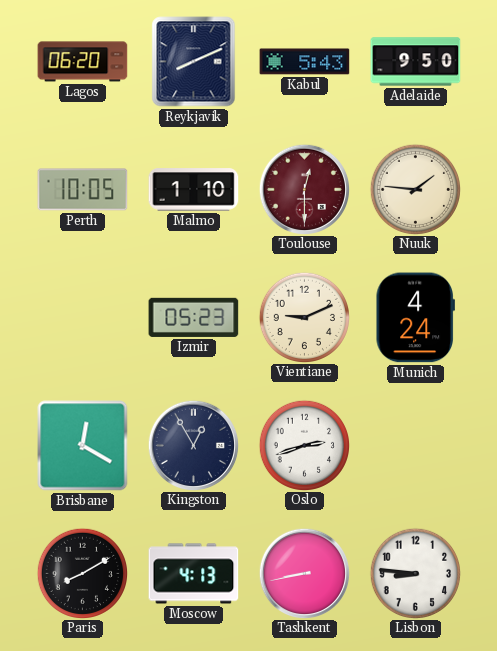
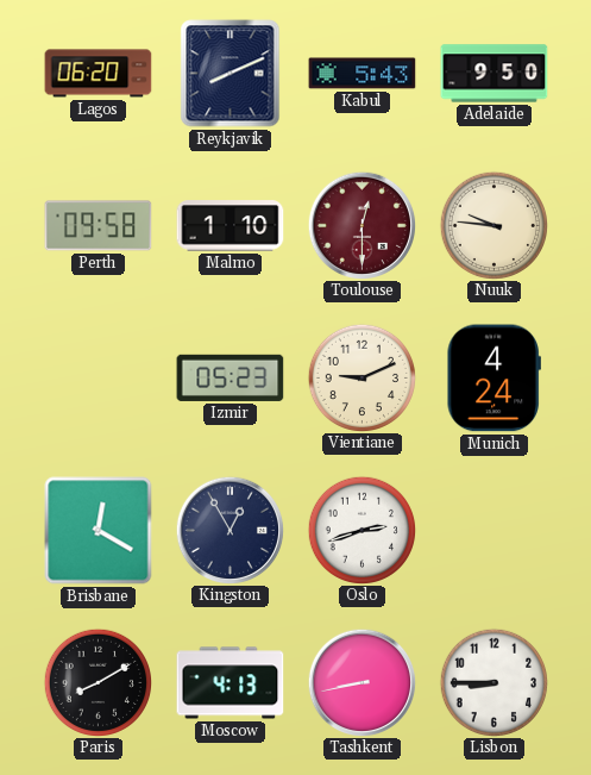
Perth: 10:05 -> 09:58 (99, 226)
Nuuk: 1:46 -> 9:46 (493, 225)
Lisbon: 8:46 -> 8:45 (493, 682)
